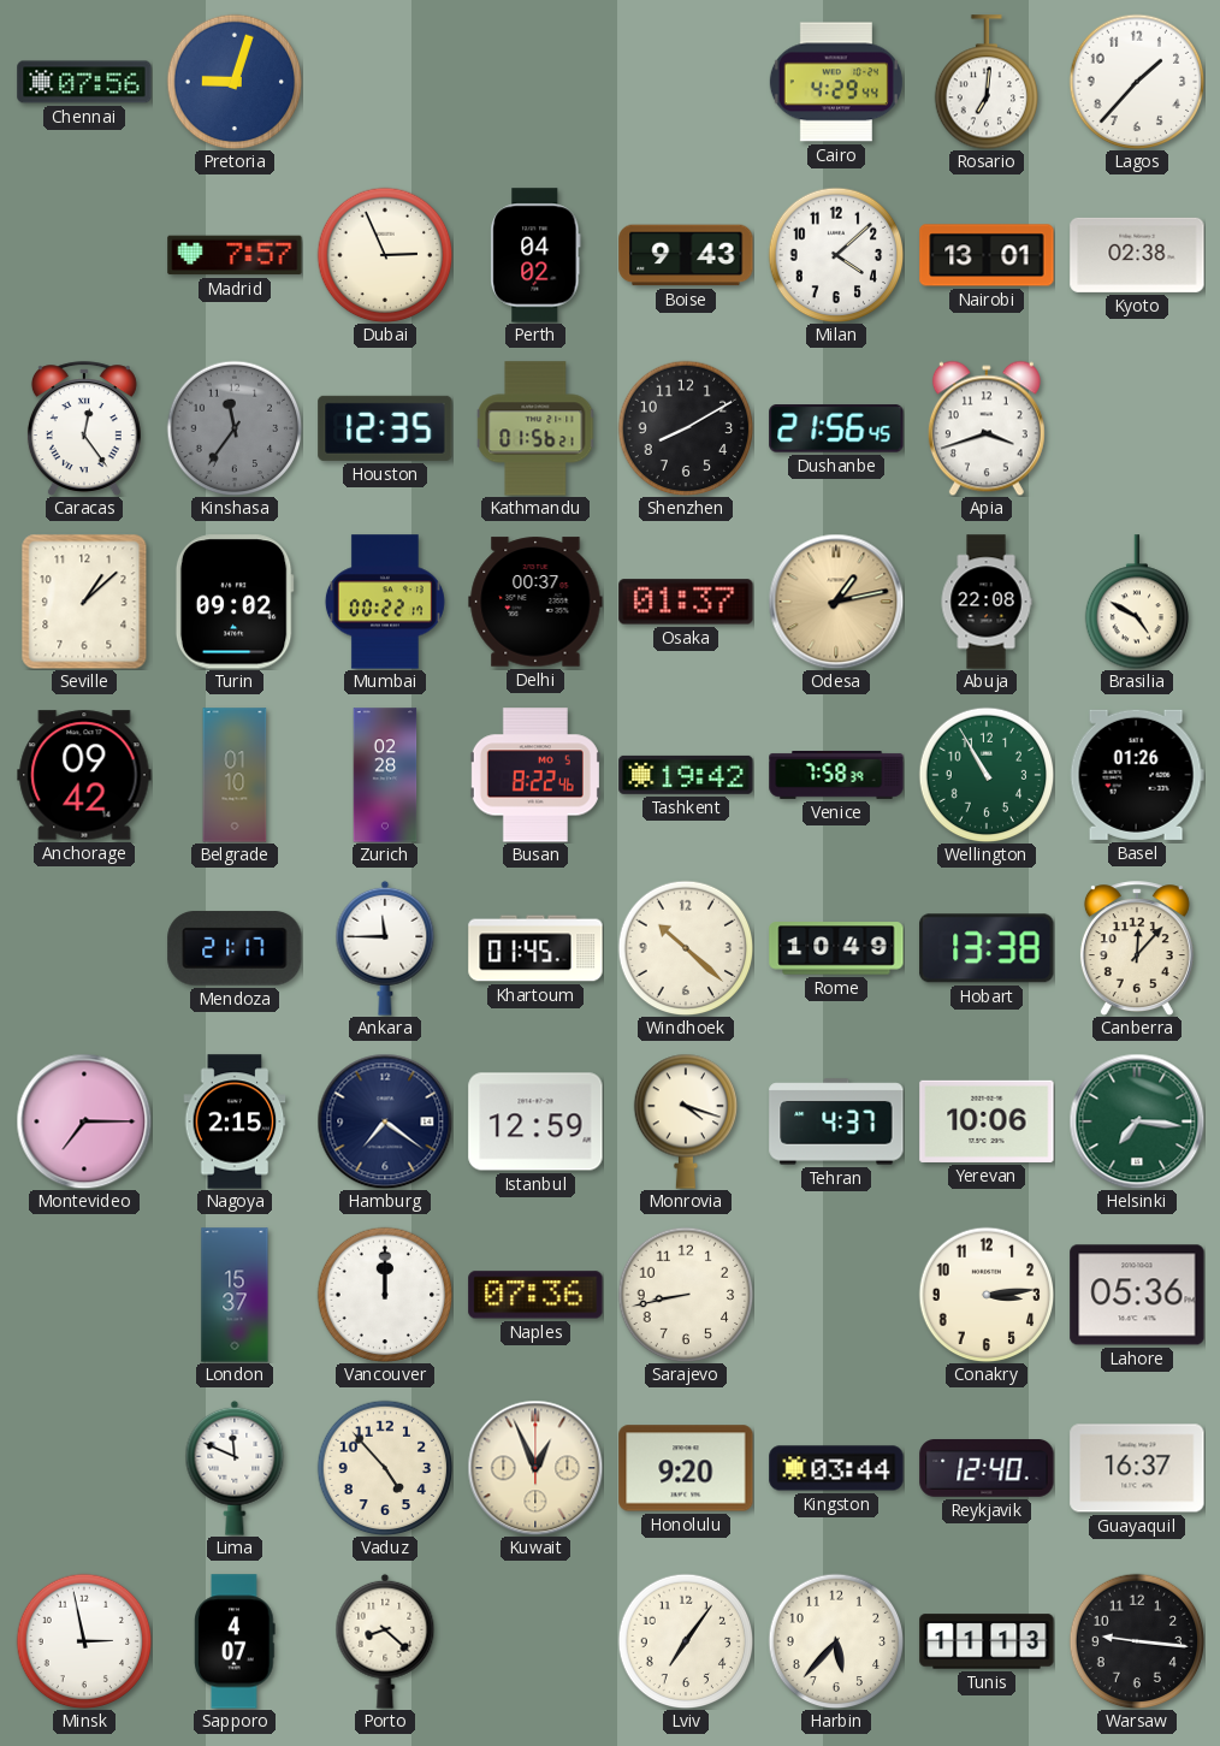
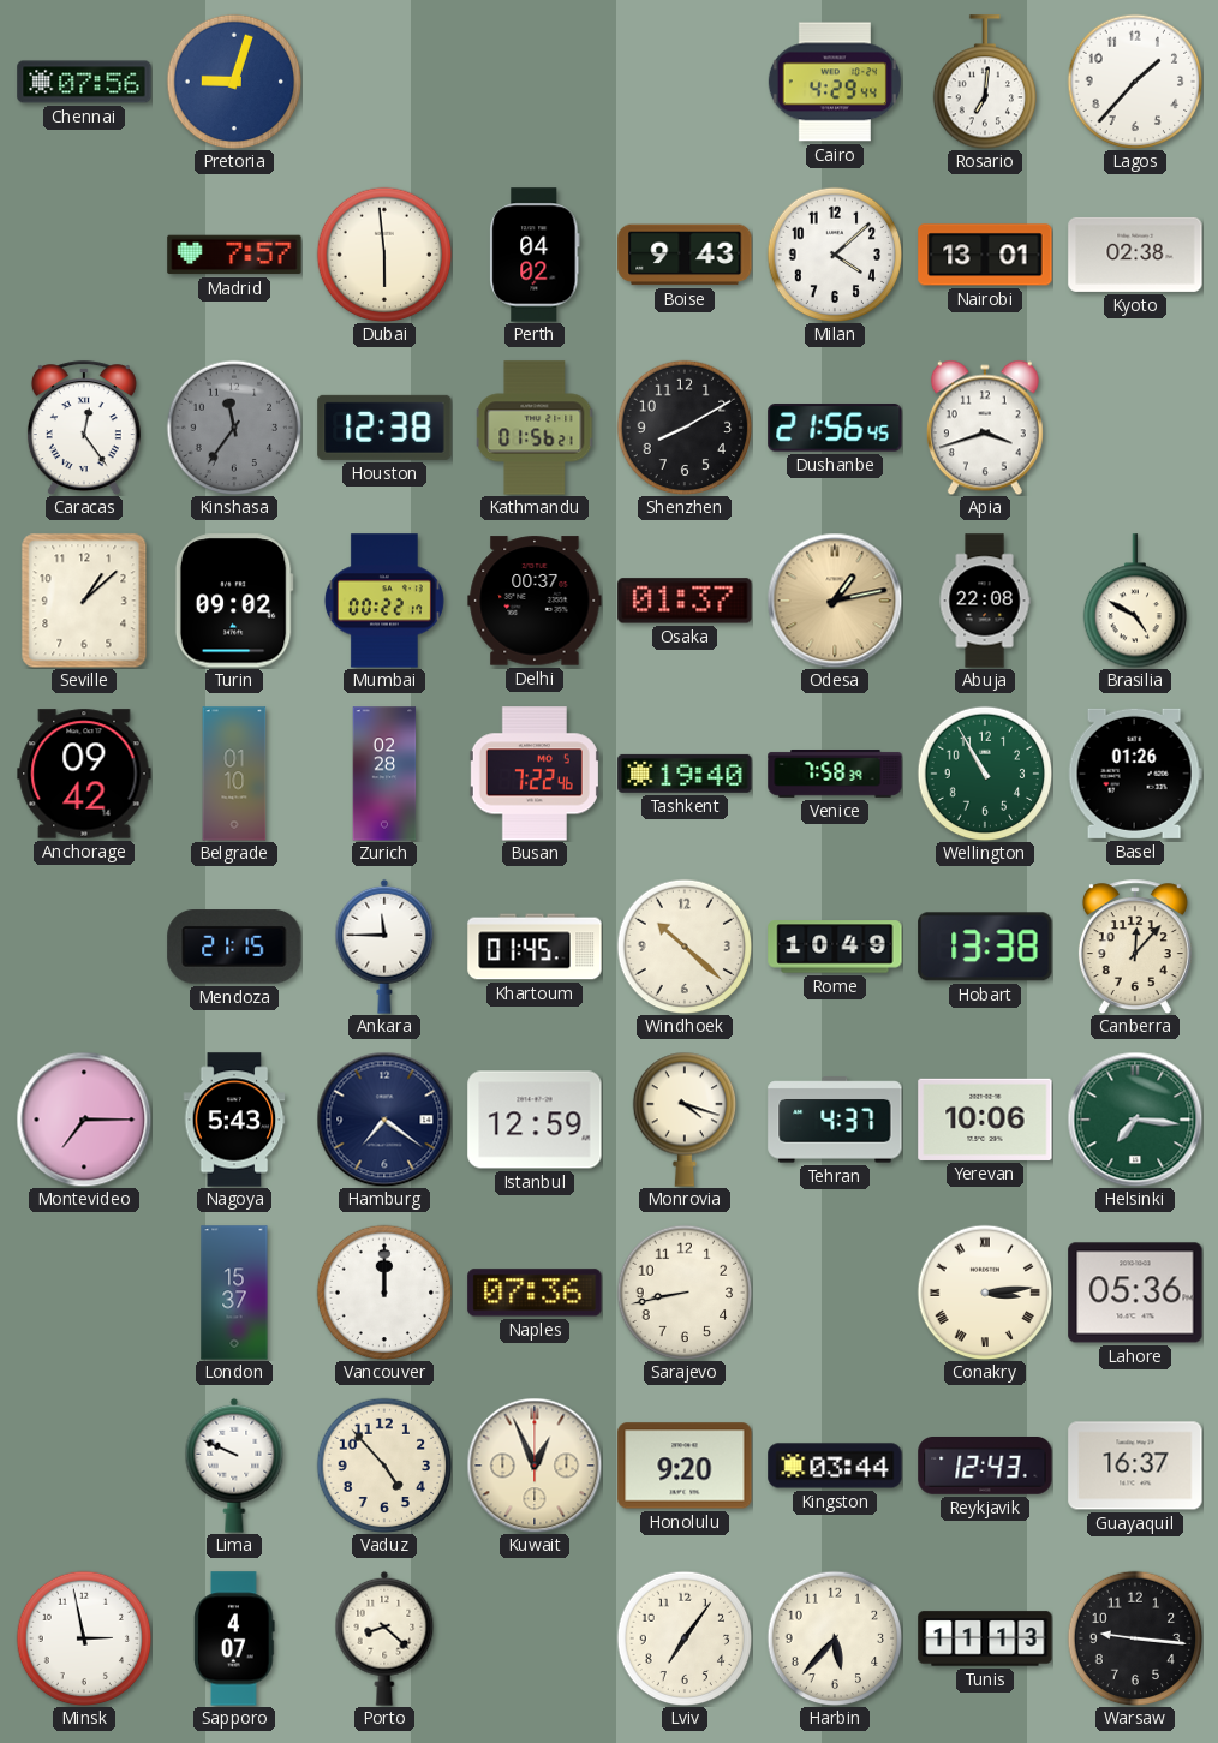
Dubai: 2:56 -> 5:59 (384, 255)
Houston: 12:35 -> 12:38 (384, 428)
Busan: 8:22 -> 7:22 (535, 774)
Tashkent: 19:42 -> 19:40 (685, 774)
Mendoza: 21:17 -> 21:15 (234, 947)
Nagoya: 2:15 -> 5:43 (234, 1120)
Conakry numerals: Arabic -> Roman (985, 1293)
Lima: 11:49 -> 9:49 (234, 1466)
Reykjavik: 12:40 -> 12:43 (985, 1467)
